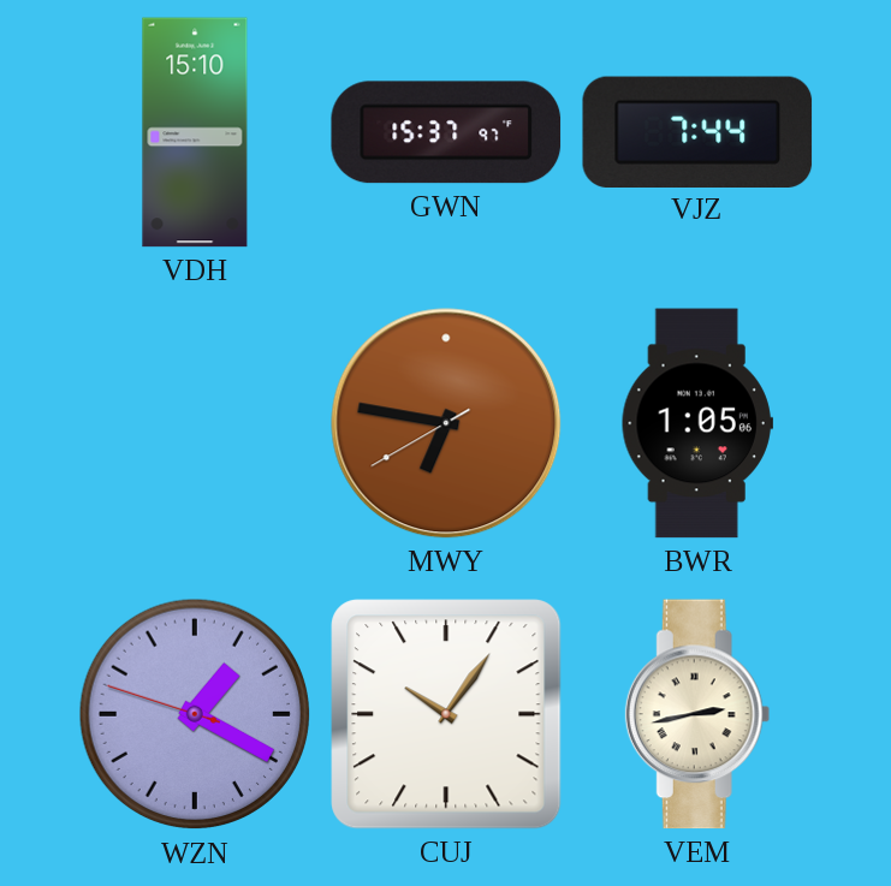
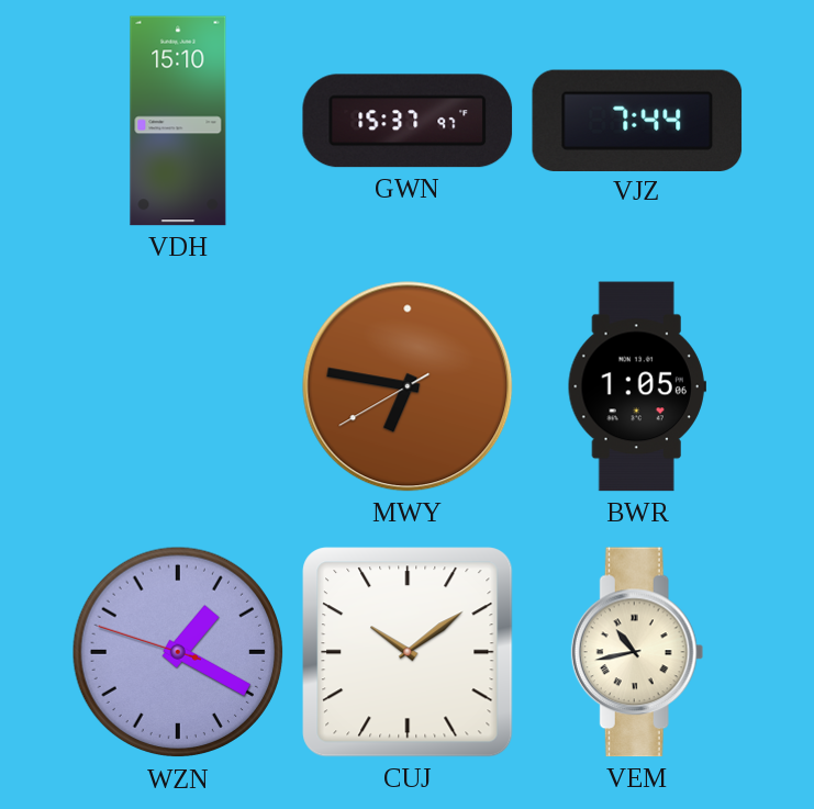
CUJ: 10:06 -> 10:09 (408, 652)
VEM: 2:43 -> 10:43 (637, 652)
